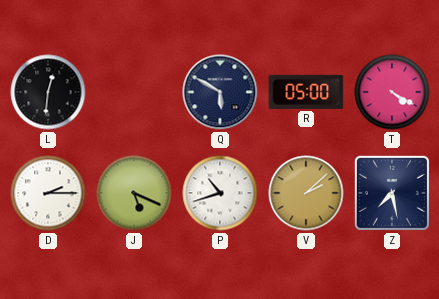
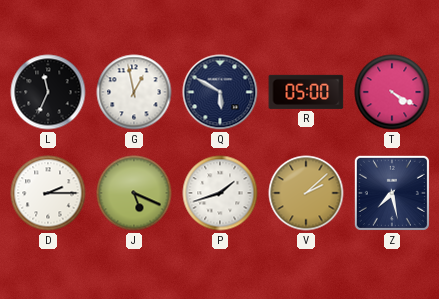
L: 12:31 -> 11:34 (48, 92)
G: none -> 12:58 (134, 92)
P: 10:42 -> 1:42 (220, 193)
